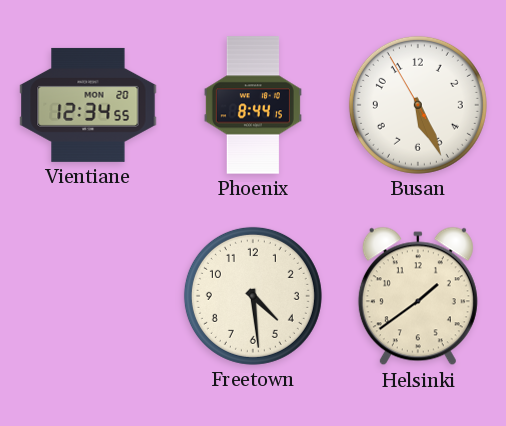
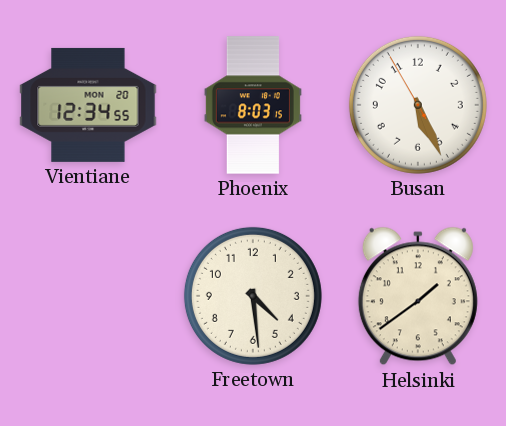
Phoenix: 8:44 -> 8:03 (253, 105)
